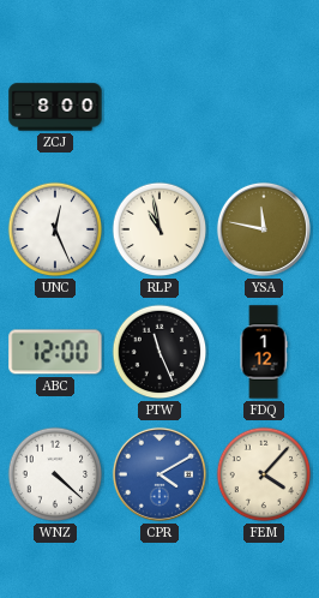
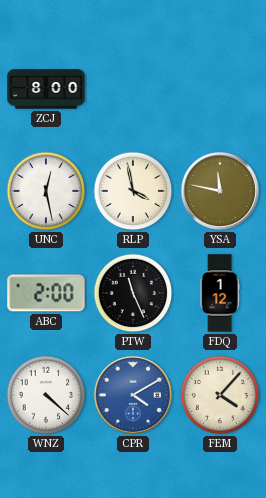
UNC: 12:26 -> 12:28 (46, 191)
RLP: 10:58 -> 3:58 (133, 191)
ABC: 12:00 -> 2:00 (46, 293)
